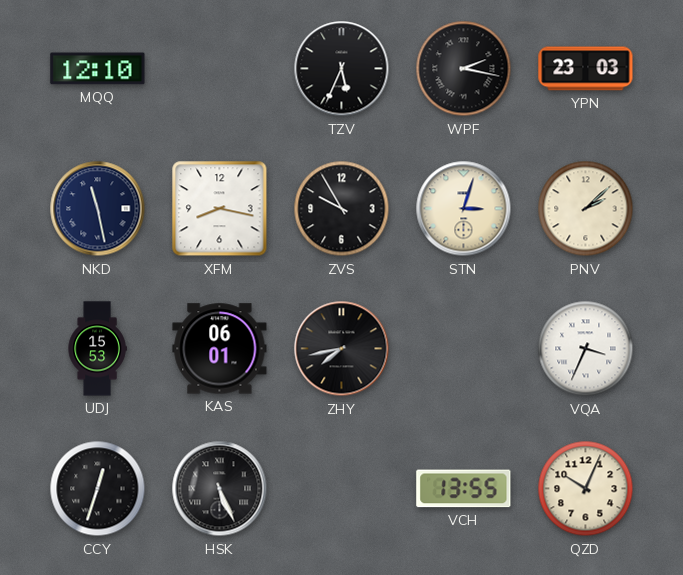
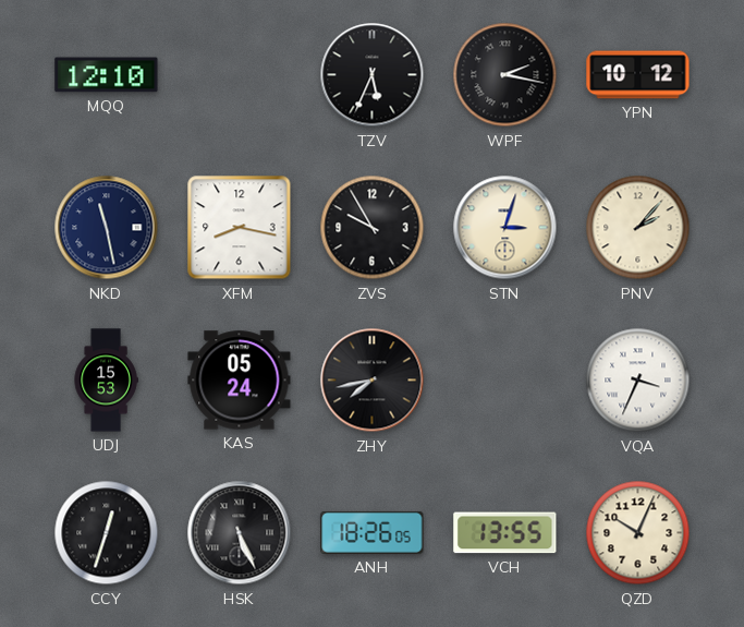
YPN: 23:03 -> 10:12 (638, 75)
PNV: 2:08 -> 2:07 (638, 228)
KAS: 06:01 -> 05:24 (240, 381)
ANH: none -> 18:26 (373, 532)
